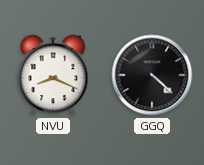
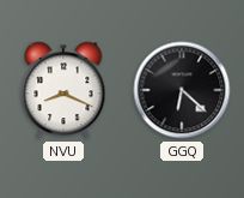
GGQ: 4:22 -> 6:22 (182, 90)
